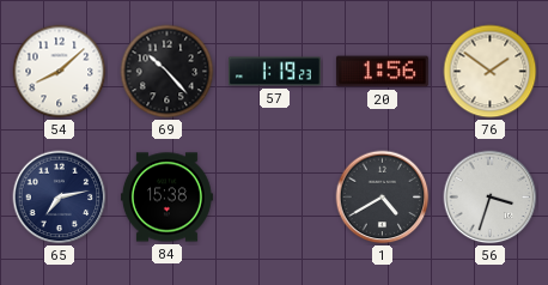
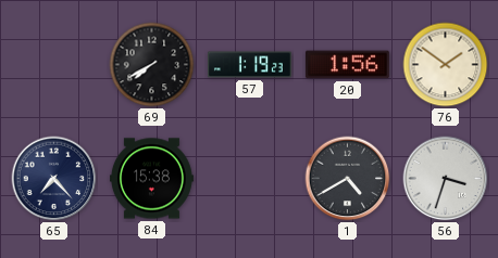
54: 8:08 -> none (60, 72)
69: 10:23 -> 7:40 (152, 65)
65: 7:13 -> 7:23 (54, 179)
